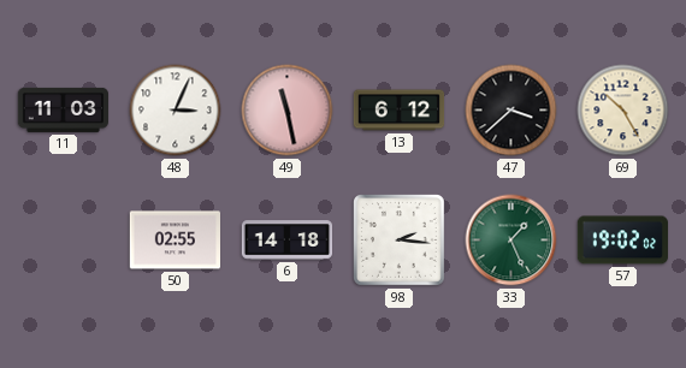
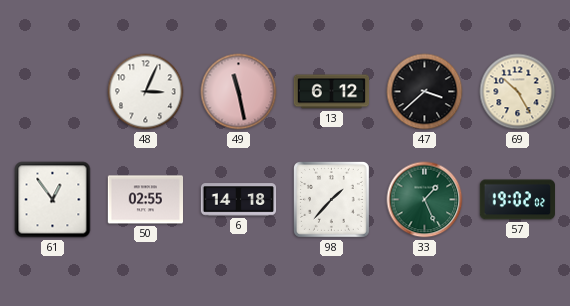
11: 11:03 -> none (63, 109)
61: none -> 12:54 (53, 200)
98: 2:16 -> 1:37 (332, 200)
